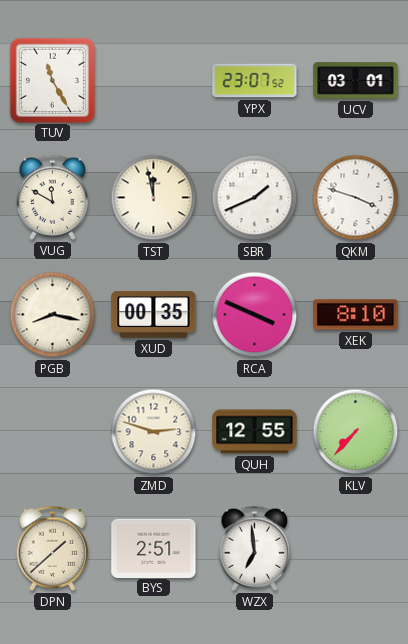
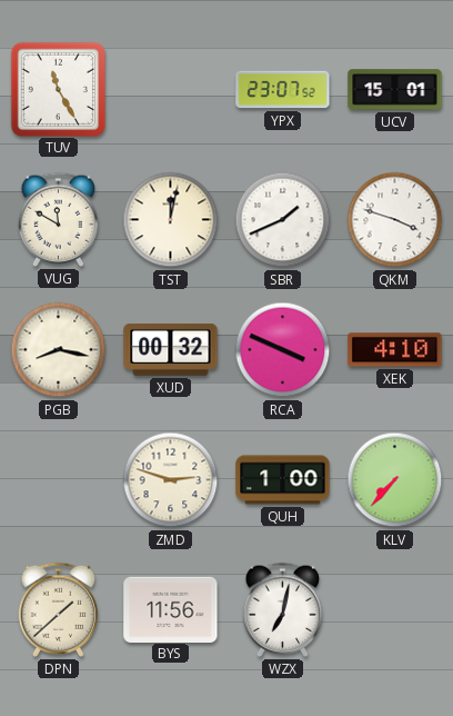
UCV: 03:01 -> 15:01 (395, 90)
TST: 11:58 -> 12:02 (171, 220)
XUD: 00:35 -> 00:32 (171, 350)
XEK: 8:10 -> 4:10 (395, 350)
QUH: 12:55 -> 1:00 (283, 480)
BYS: 2:51 -> 11:56 (171, 609)
WZX: 6:59 -> 7:02 (283, 609)
